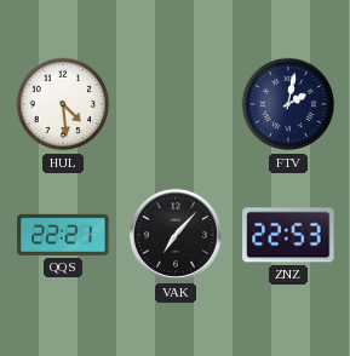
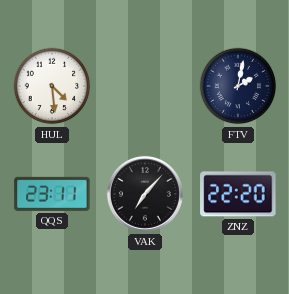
QQS: 22:21 -> 23:11 (52, 194)
ZNZ: 22:53 -> 22:20 (238, 194)
